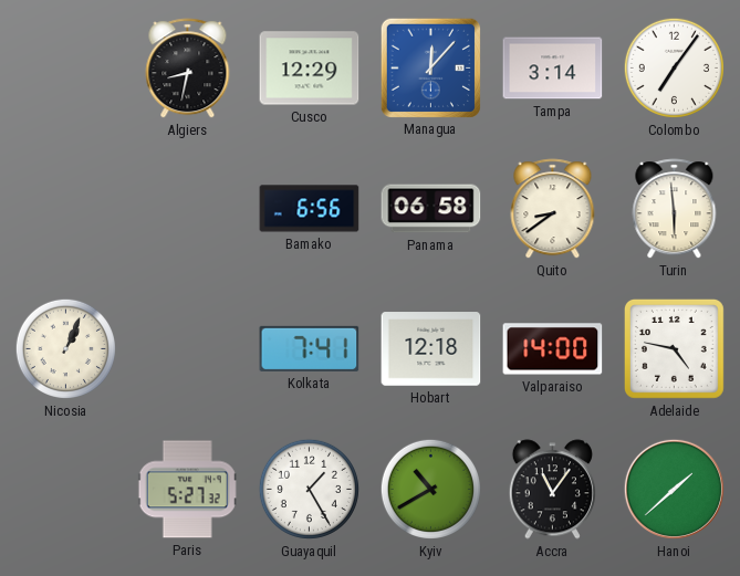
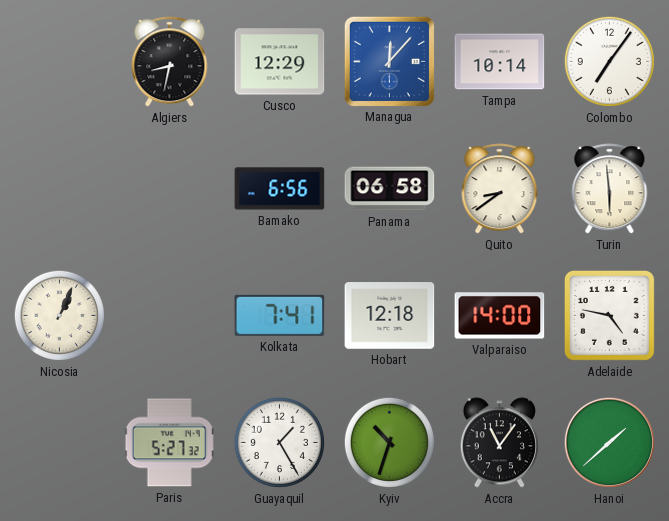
Tampa: 3:14 -> 10:14 (500, 62)
Kyiv: 10:40 -> 10:33 (389, 442)
